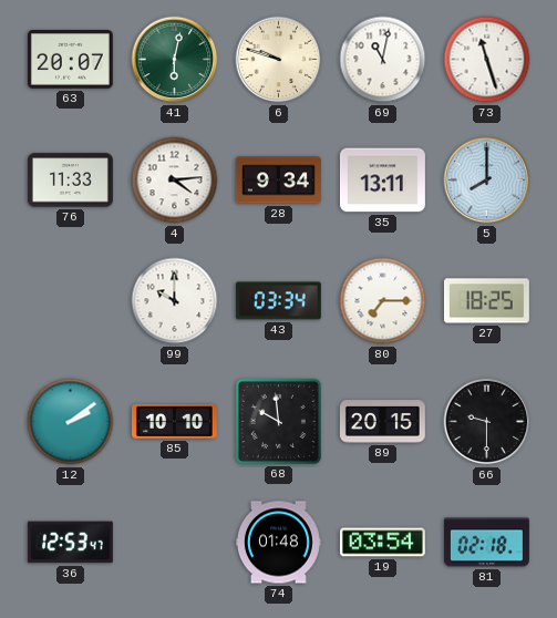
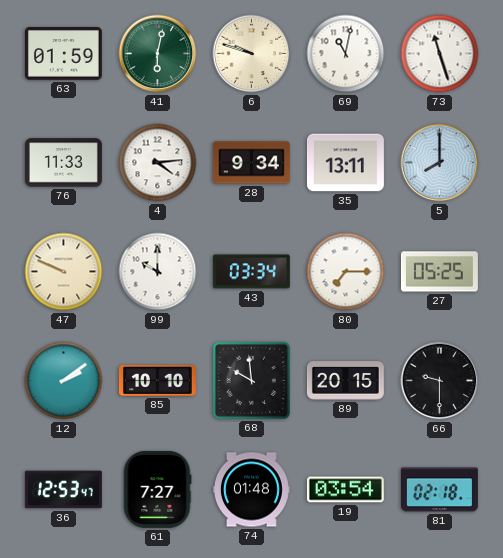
63: 20:07 -> 01:59 (63, 54)
47: none -> 9:49 (64, 272)
27: 18:25 -> 05:25 (439, 272)
61: none -> 7:27 (157, 489)
